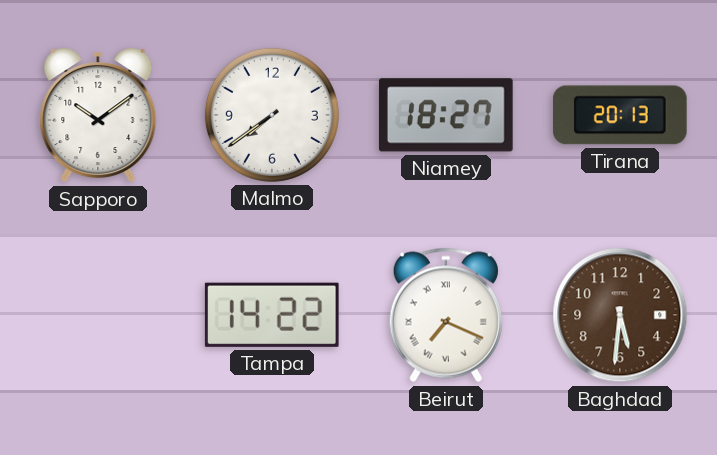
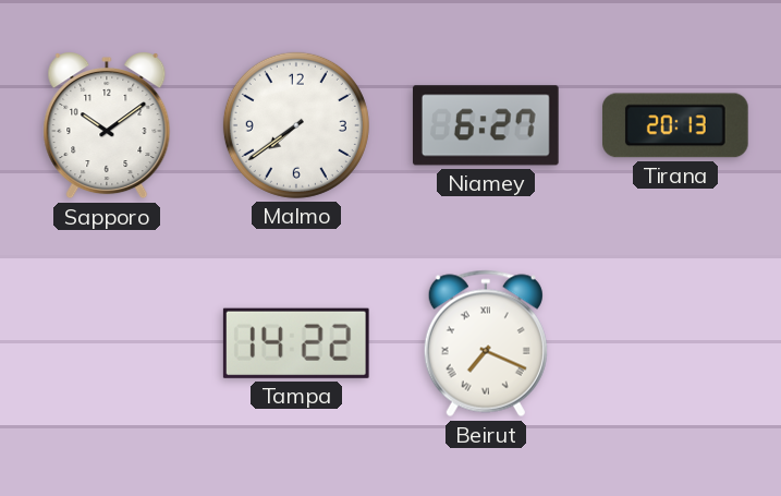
Niamey: 18:27 -> 6:27 (486, 125)
Baghdad: 5:31 -> none (620, 315)
